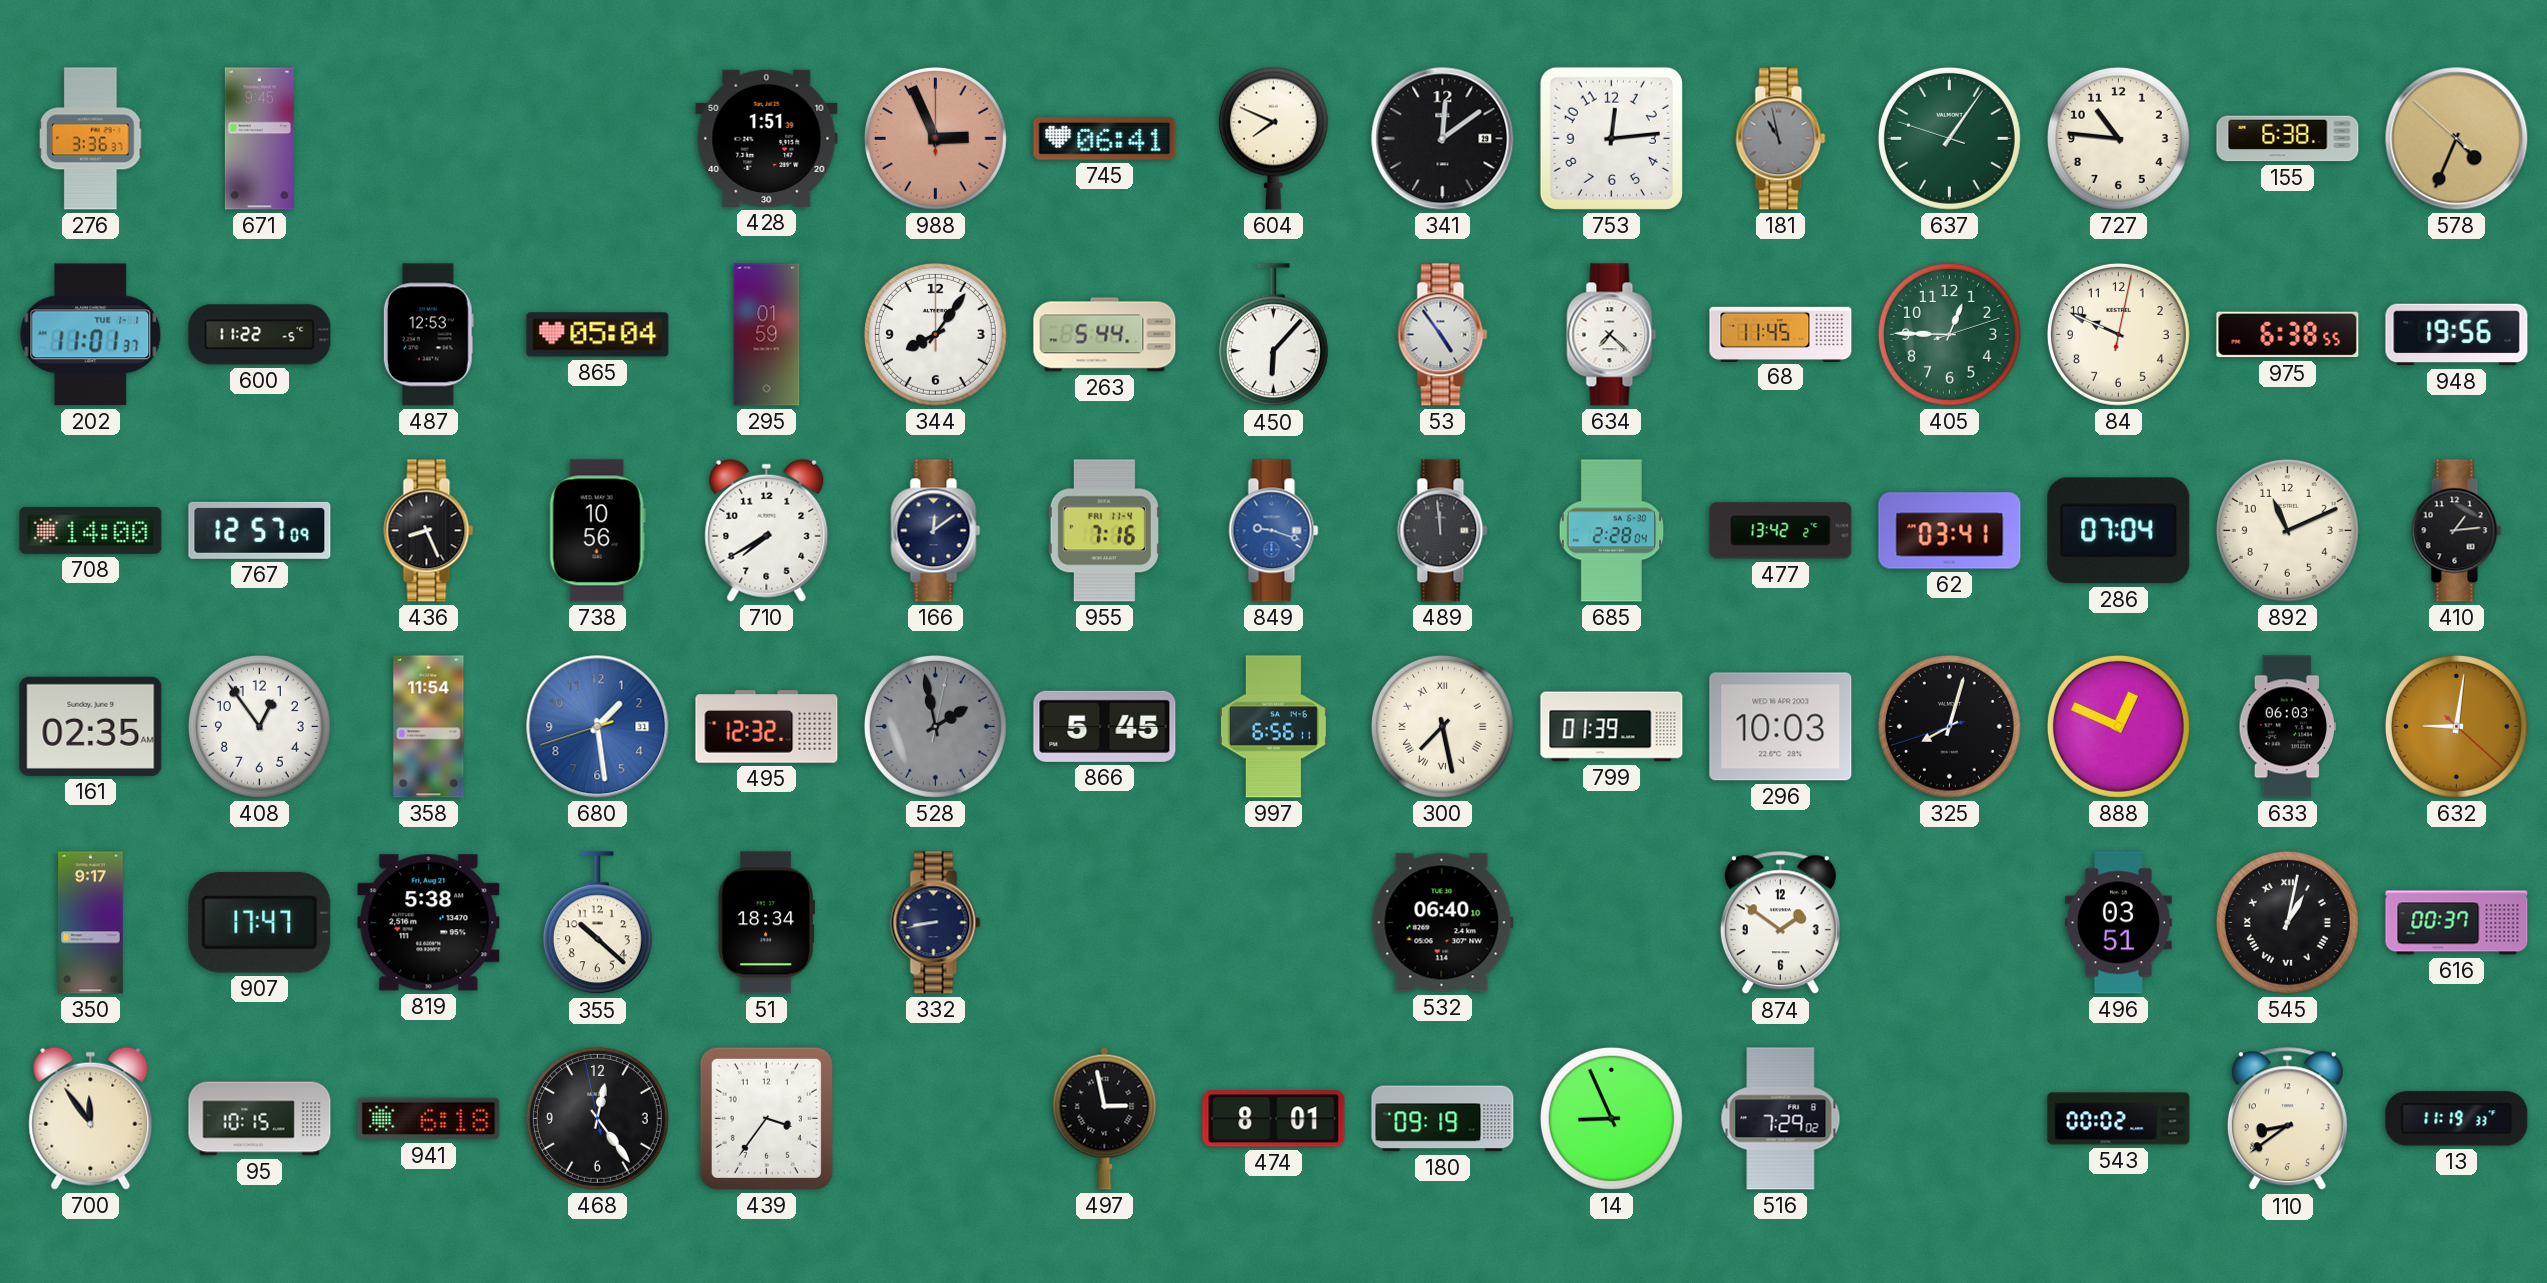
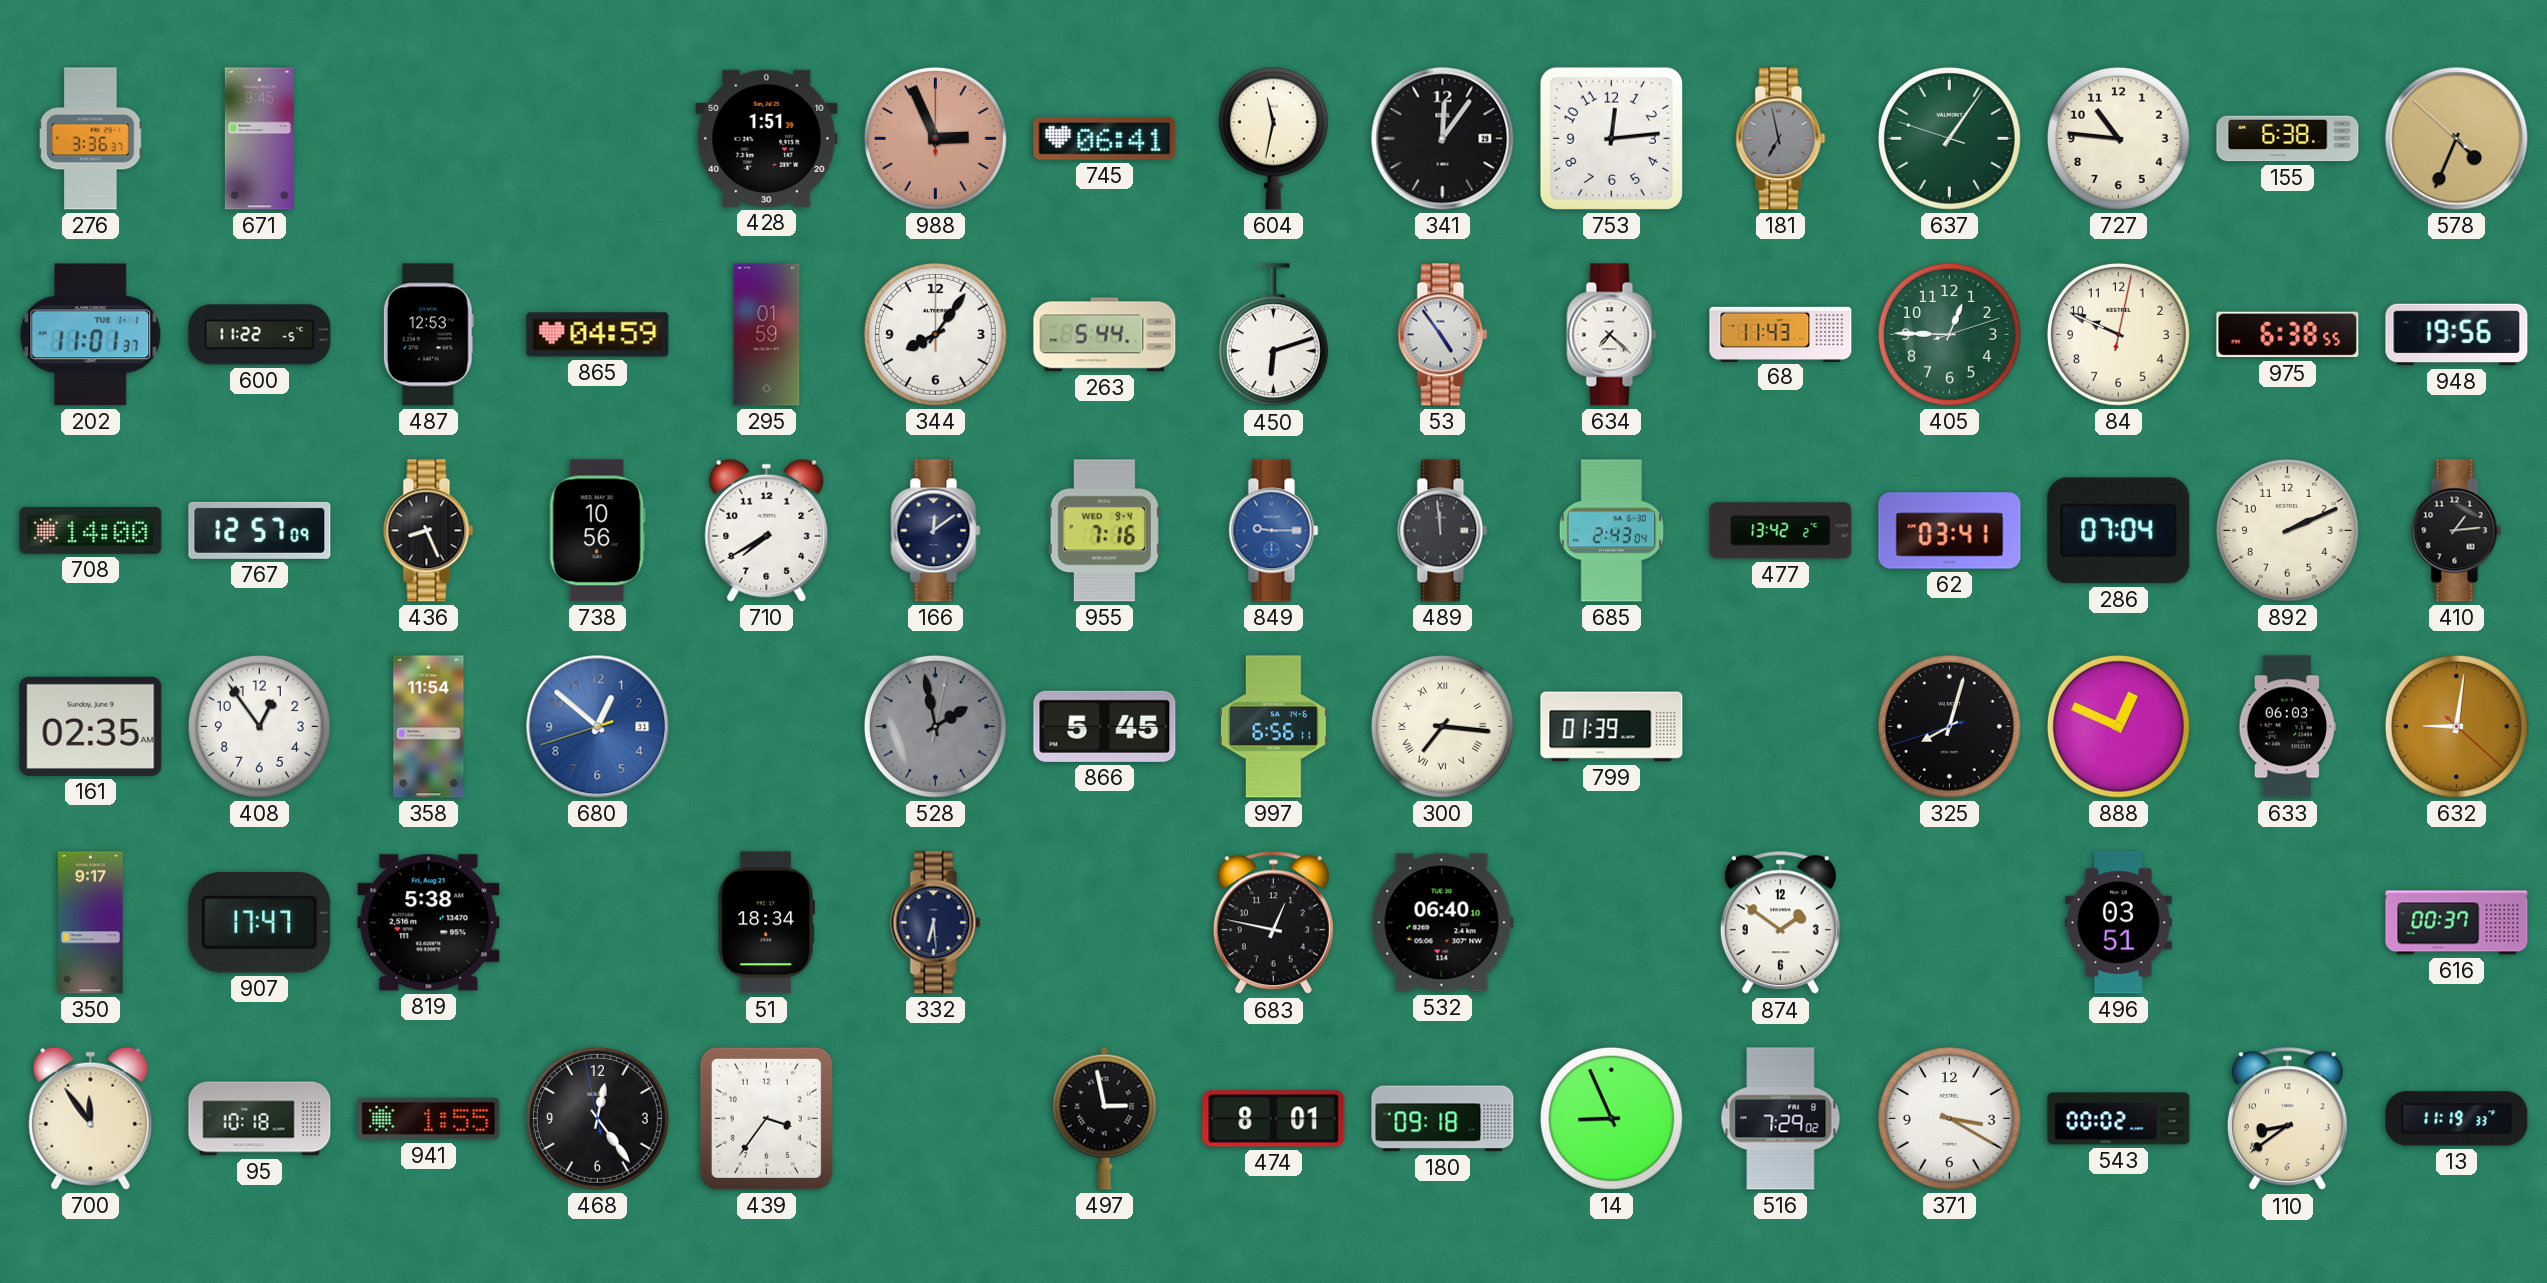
604: 7:49 -> 11:32 (1273, 138)
341: 12:09 -> 12:06 (1443, 139)
181: 10:58 -> 6:58 (1781, 139)
865: 05:04 -> 04:59 (598, 335)
450: 6:07 -> 6:12 (1273, 335)
68: 11:45 -> 11:43 (1781, 334)
955 date: FRI 11-4 -> WED 9-4 (1104, 531)
849: 9:18 -> 9:15 (1274, 531)
685: 2:28 -> 2:43 (1612, 531)
892: 11:11 -> 2:11 (2287, 530)
680: 1:28 -> 12:51 (598, 727)
495: 12:32 -> none (767, 727)
300: 7:28 -> 7:16 (1442, 726)
296: 10:03 -> none (1781, 727)
355: 10:22 -> none (597, 923)
332: 8:43 -> 6:29 (936, 923)
683: none -> 12:47 (1273, 923)
545: 1:02 -> none (2287, 922)
95: 10:15 -> 10:18 (260, 1119)
941: 6:18 -> 1:55 (429, 1119)
180: 09:19 -> 09:18 (1443, 1119)
371: none -> 3:20 (1949, 1118)
